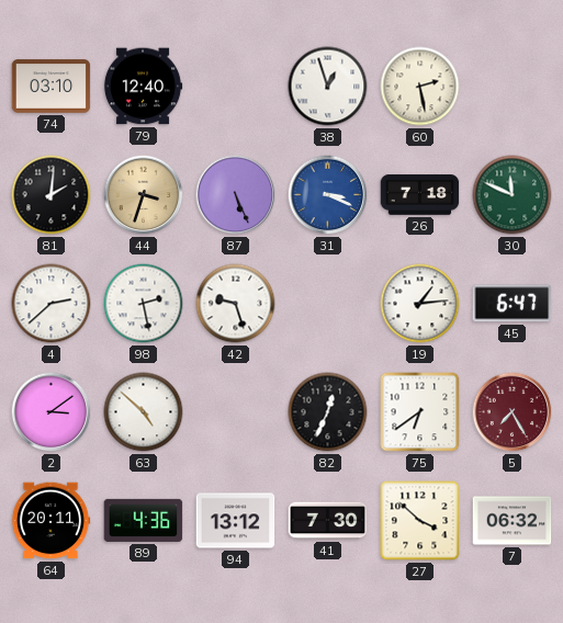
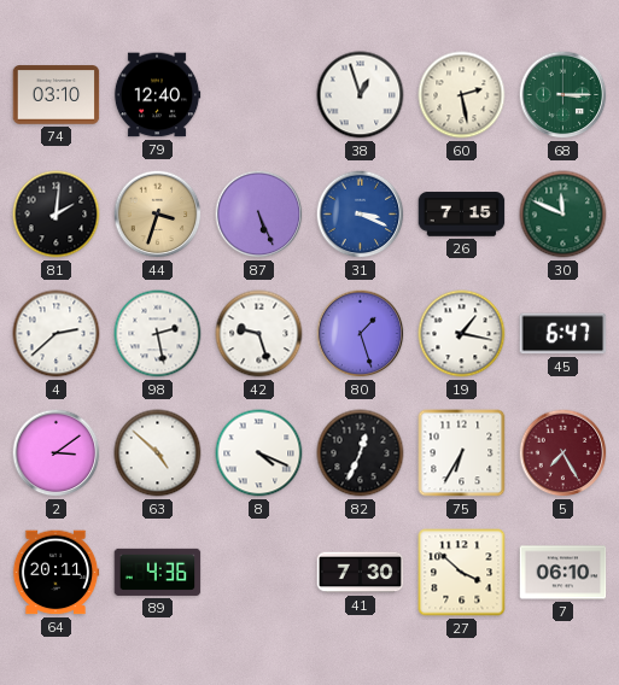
68: none -> 3:15 (563, 95)
26: 7:18 -> 7:15 (462, 215)
80: none -> 1:27 (361, 334)
19: 1:14 -> 1:17 (462, 334)
8: none -> 4:19 (259, 453)
75: 6:39 -> 6:35 (462, 453)
94: 13:12 -> none (236, 521)
7: 06:32 -> 06:10 (563, 573)
